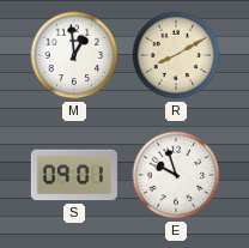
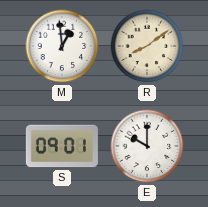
R: 8:10 -> 8:09 (147, 46)
E: 9:57 -> 10:00 (147, 146)
